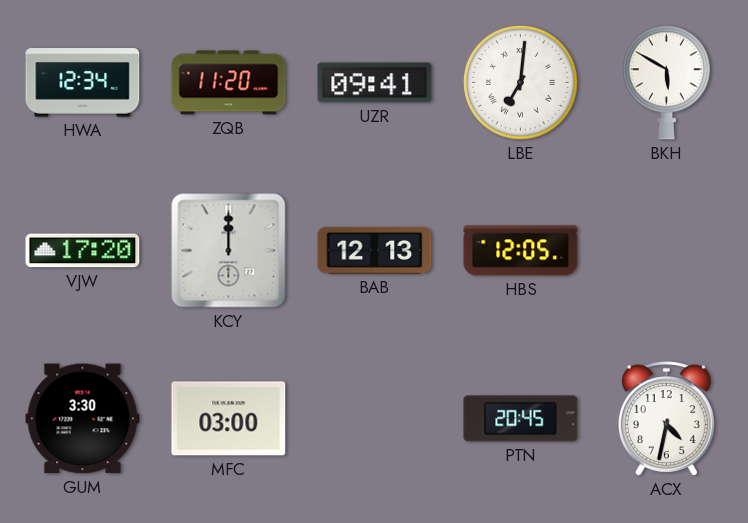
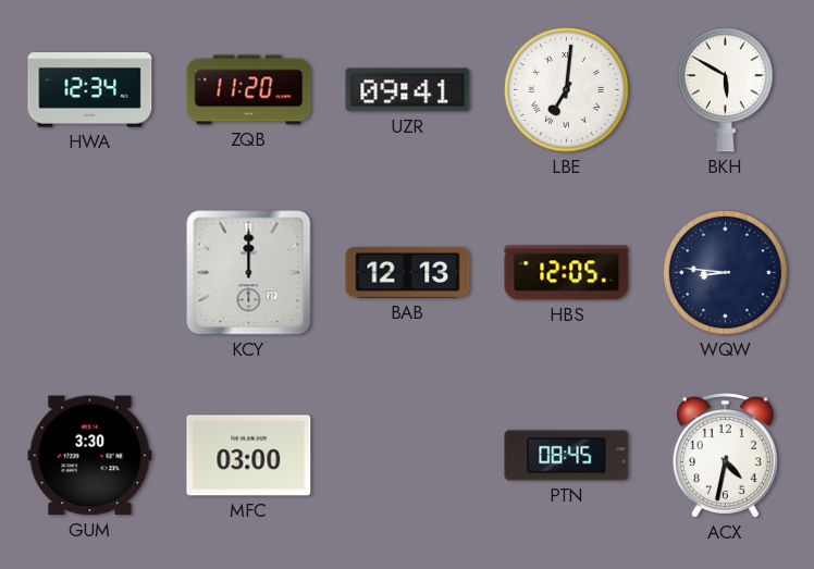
VJW: 17:20 -> none (83, 251)
WQW: none -> 8:46 (725, 272)
PTN: 20:45 -> 08:45 (567, 456)
